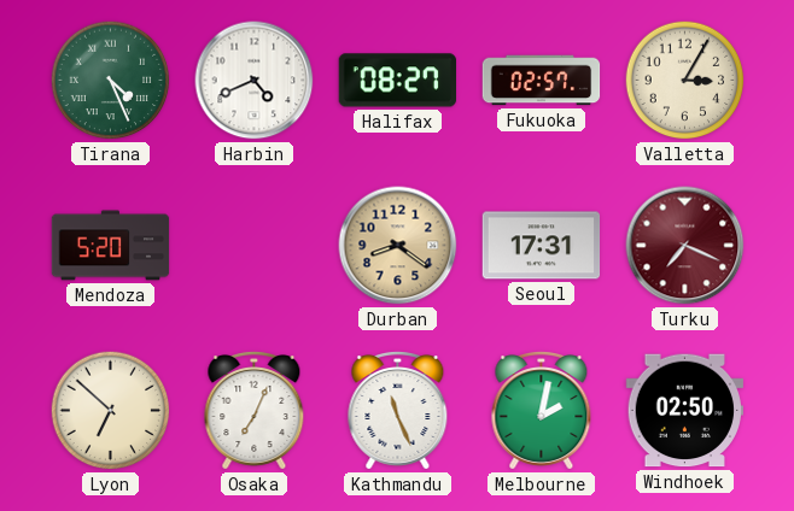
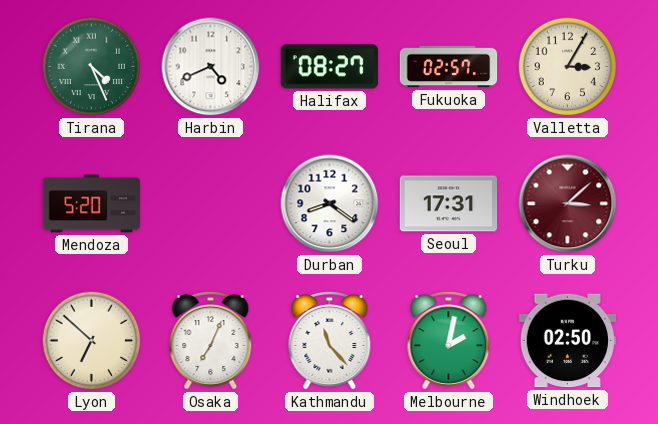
Durban dial: champagne -> white (330, 204)
Turku: 7:19 -> 3:08 (568, 204)
Kathmandu: 11:26 -> 11:23 (330, 341)
